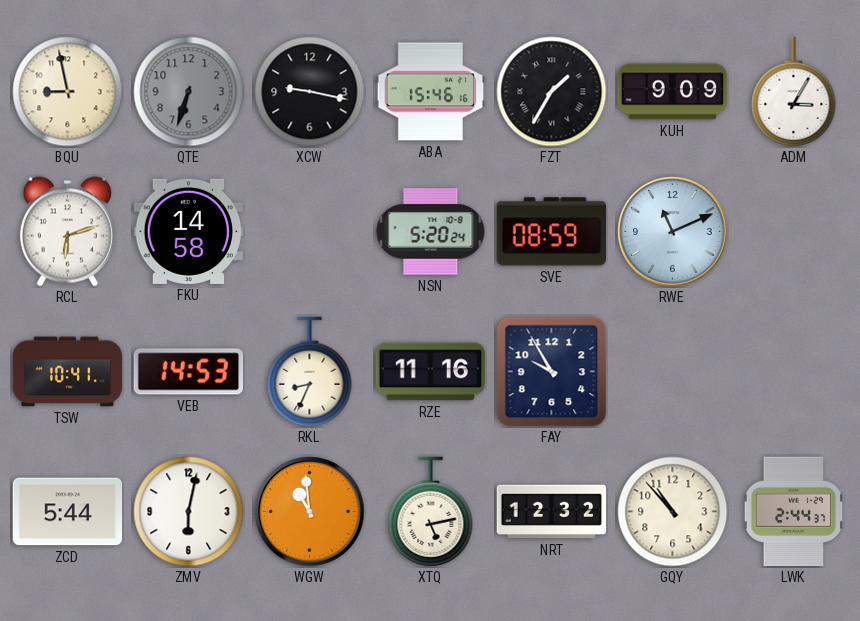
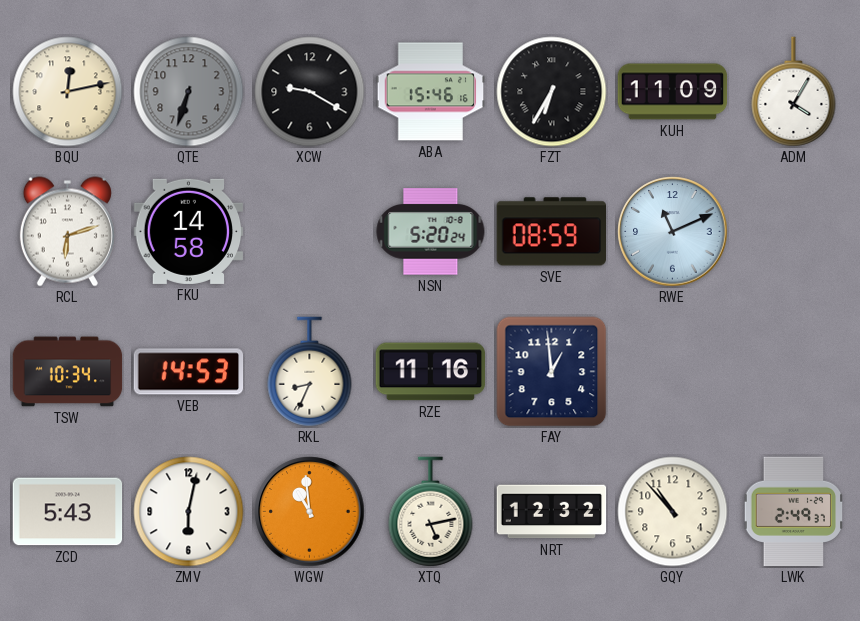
BQU: 8:58 -> 12:13 (68, 92)
XCW: 9:17 -> 9:20 (310, 92)
FZT: 1:35 -> 6:35 (552, 92)
KUH: 9:09 -> 11:09 (673, 92)
ADM: 3:05 -> 4:05 (794, 92)
TSW: 10:41 -> 10:34 (68, 372)
FAY: 9:55 -> 12:59 (552, 372)
ZCD: 5:44 -> 5:43 (68, 512)
LWK: 2:44 -> 2:49 (793, 512)
